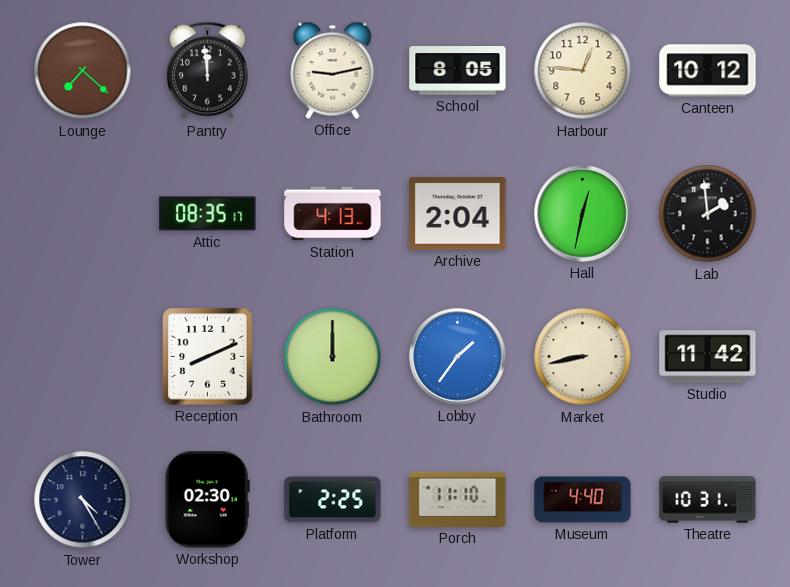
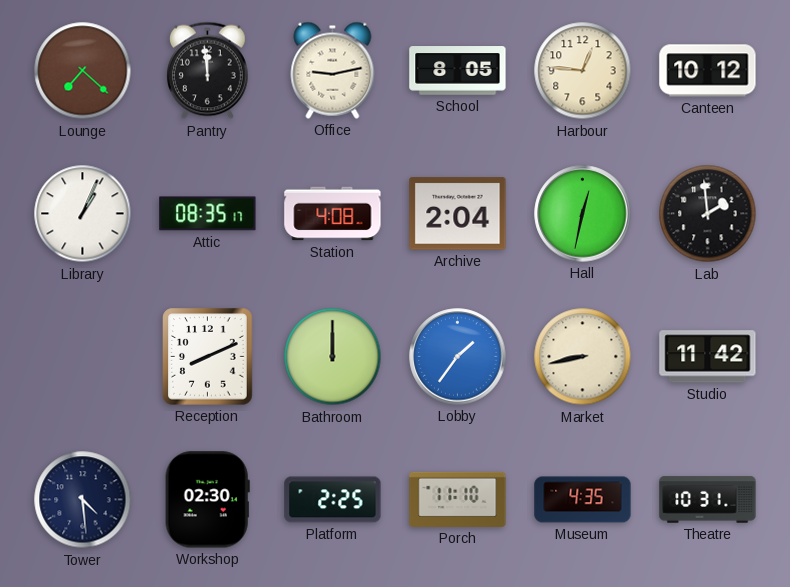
Library: none -> 1:04 (83, 214)
Station: 4:13 -> 4:08 (333, 214)
Tower: 4:25 -> 4:29 (83, 500)
Museum: 4:40 -> 4:35 (583, 500)
